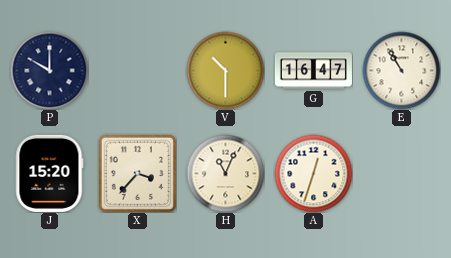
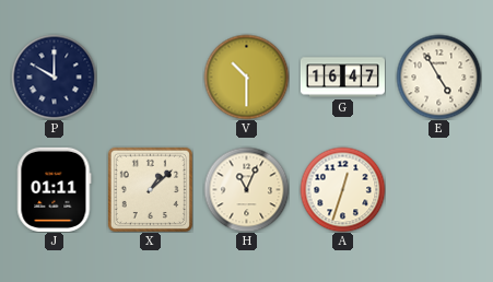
E: 10:55 -> 4:55 (438, 77)
J: 15:20 -> 01:11 (55, 189)
X: 3:37 -> 1:08 (150, 189)
